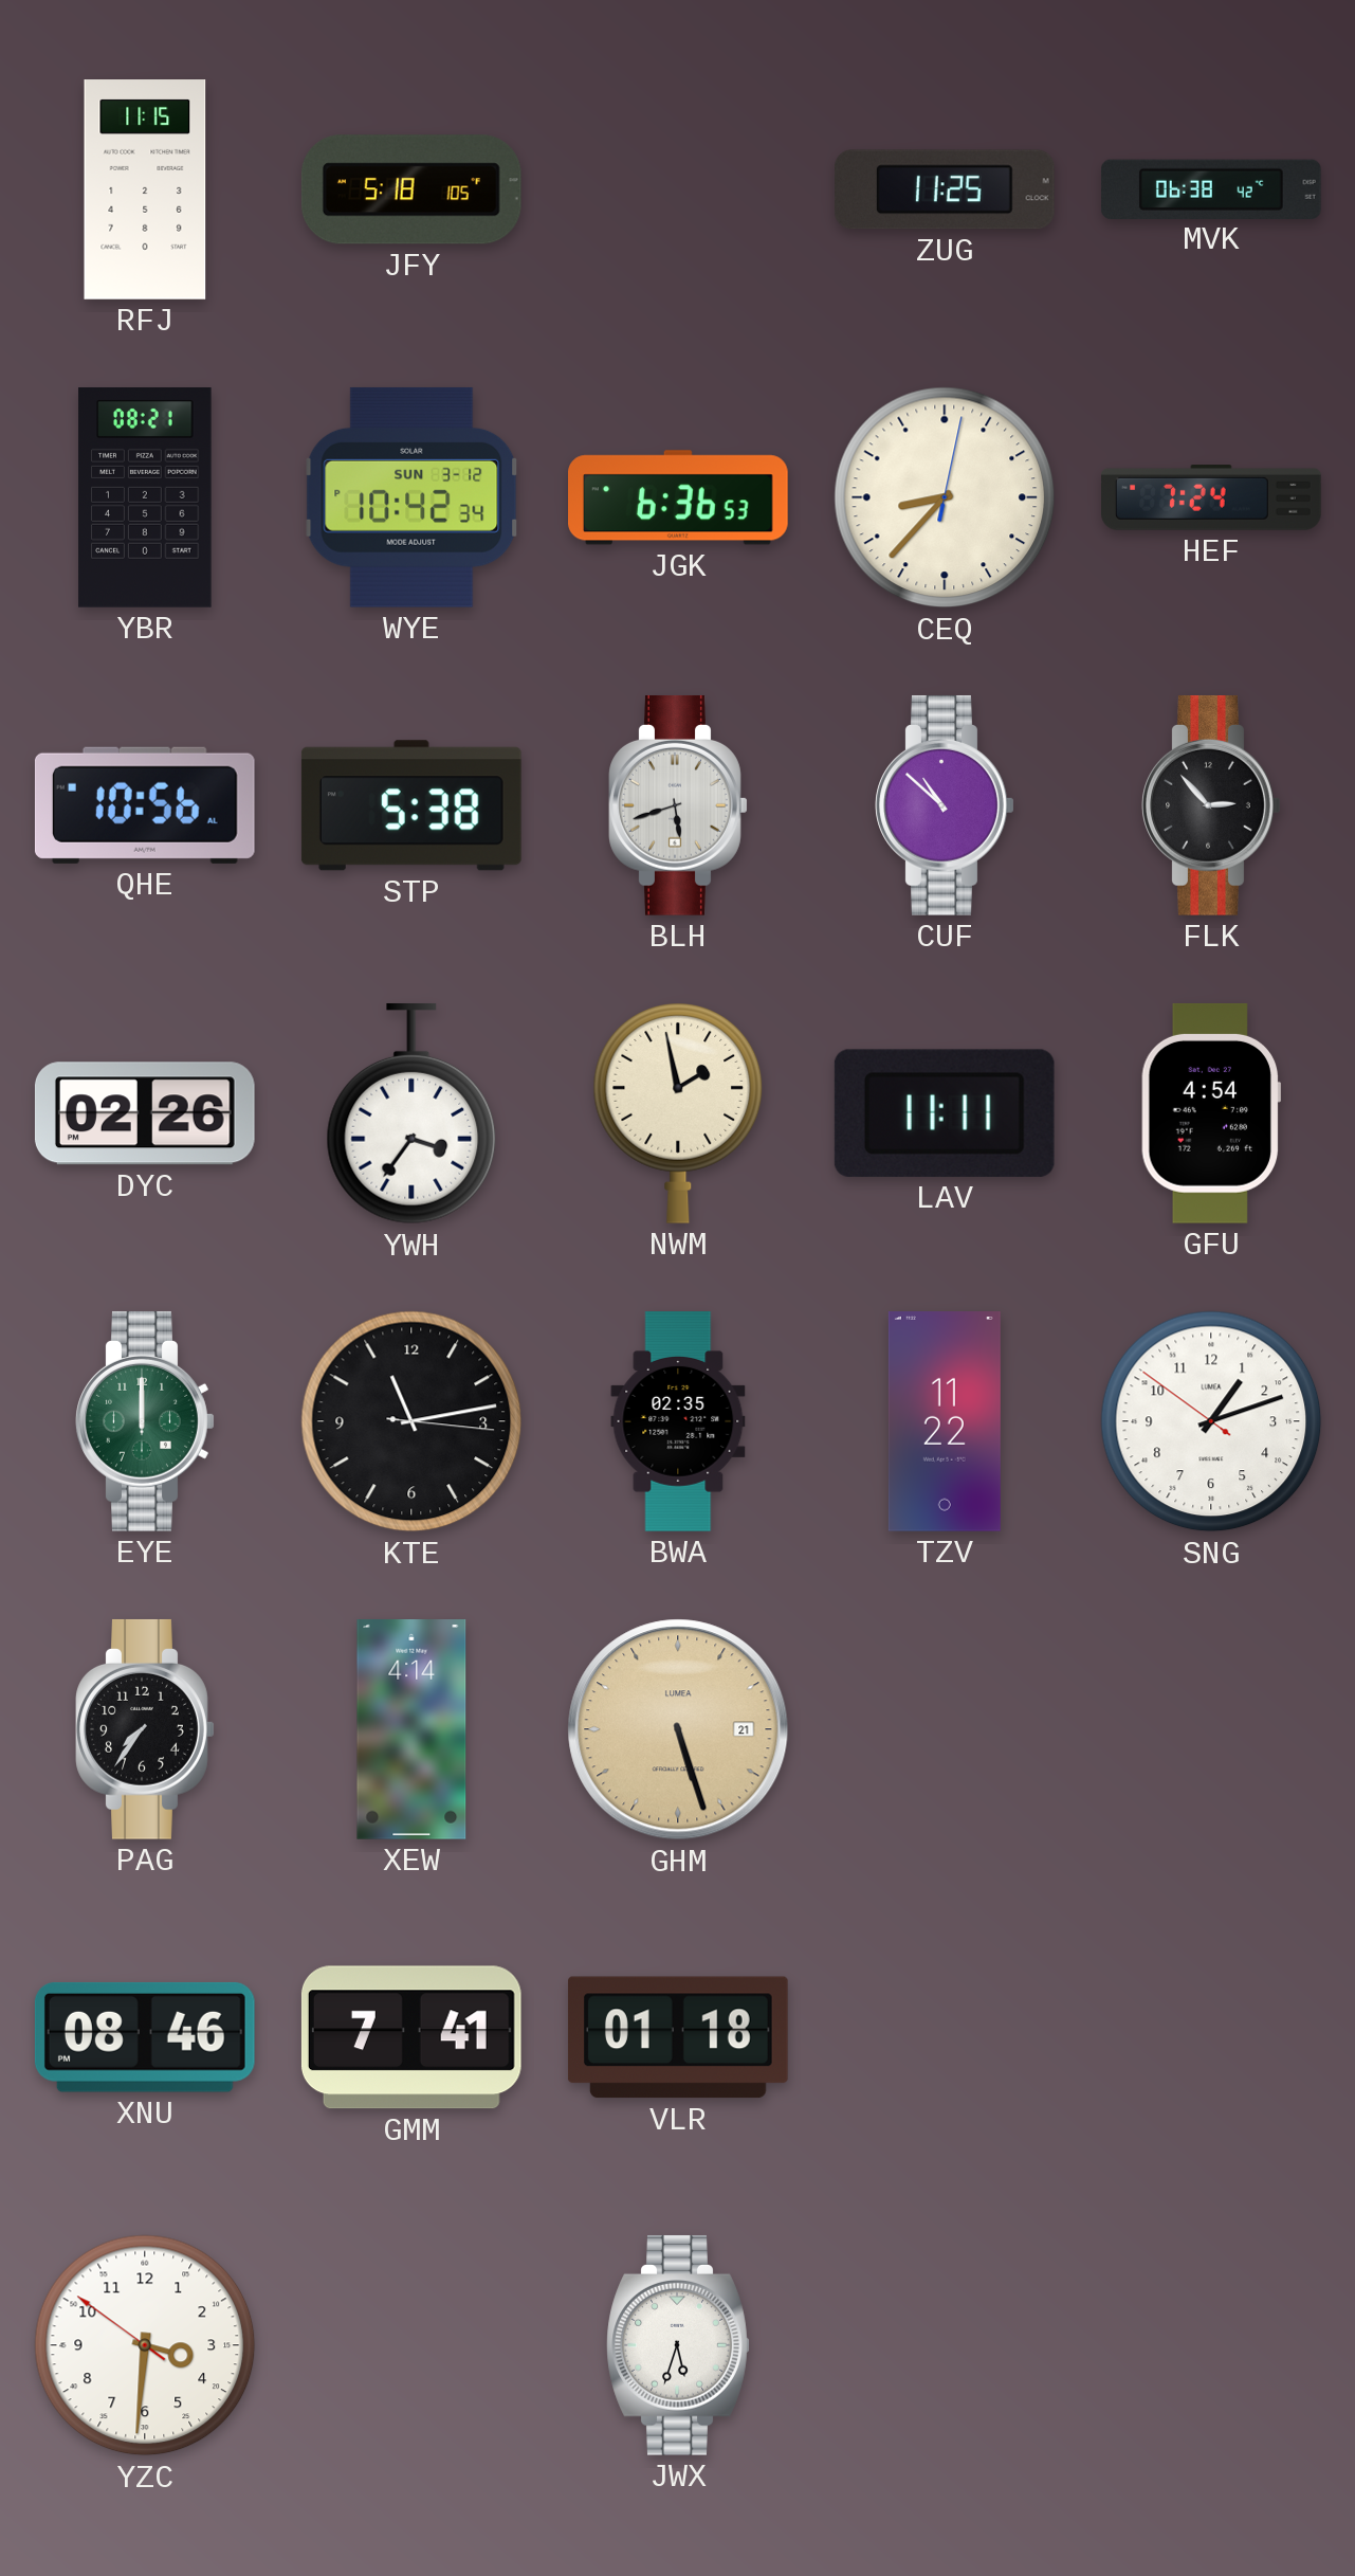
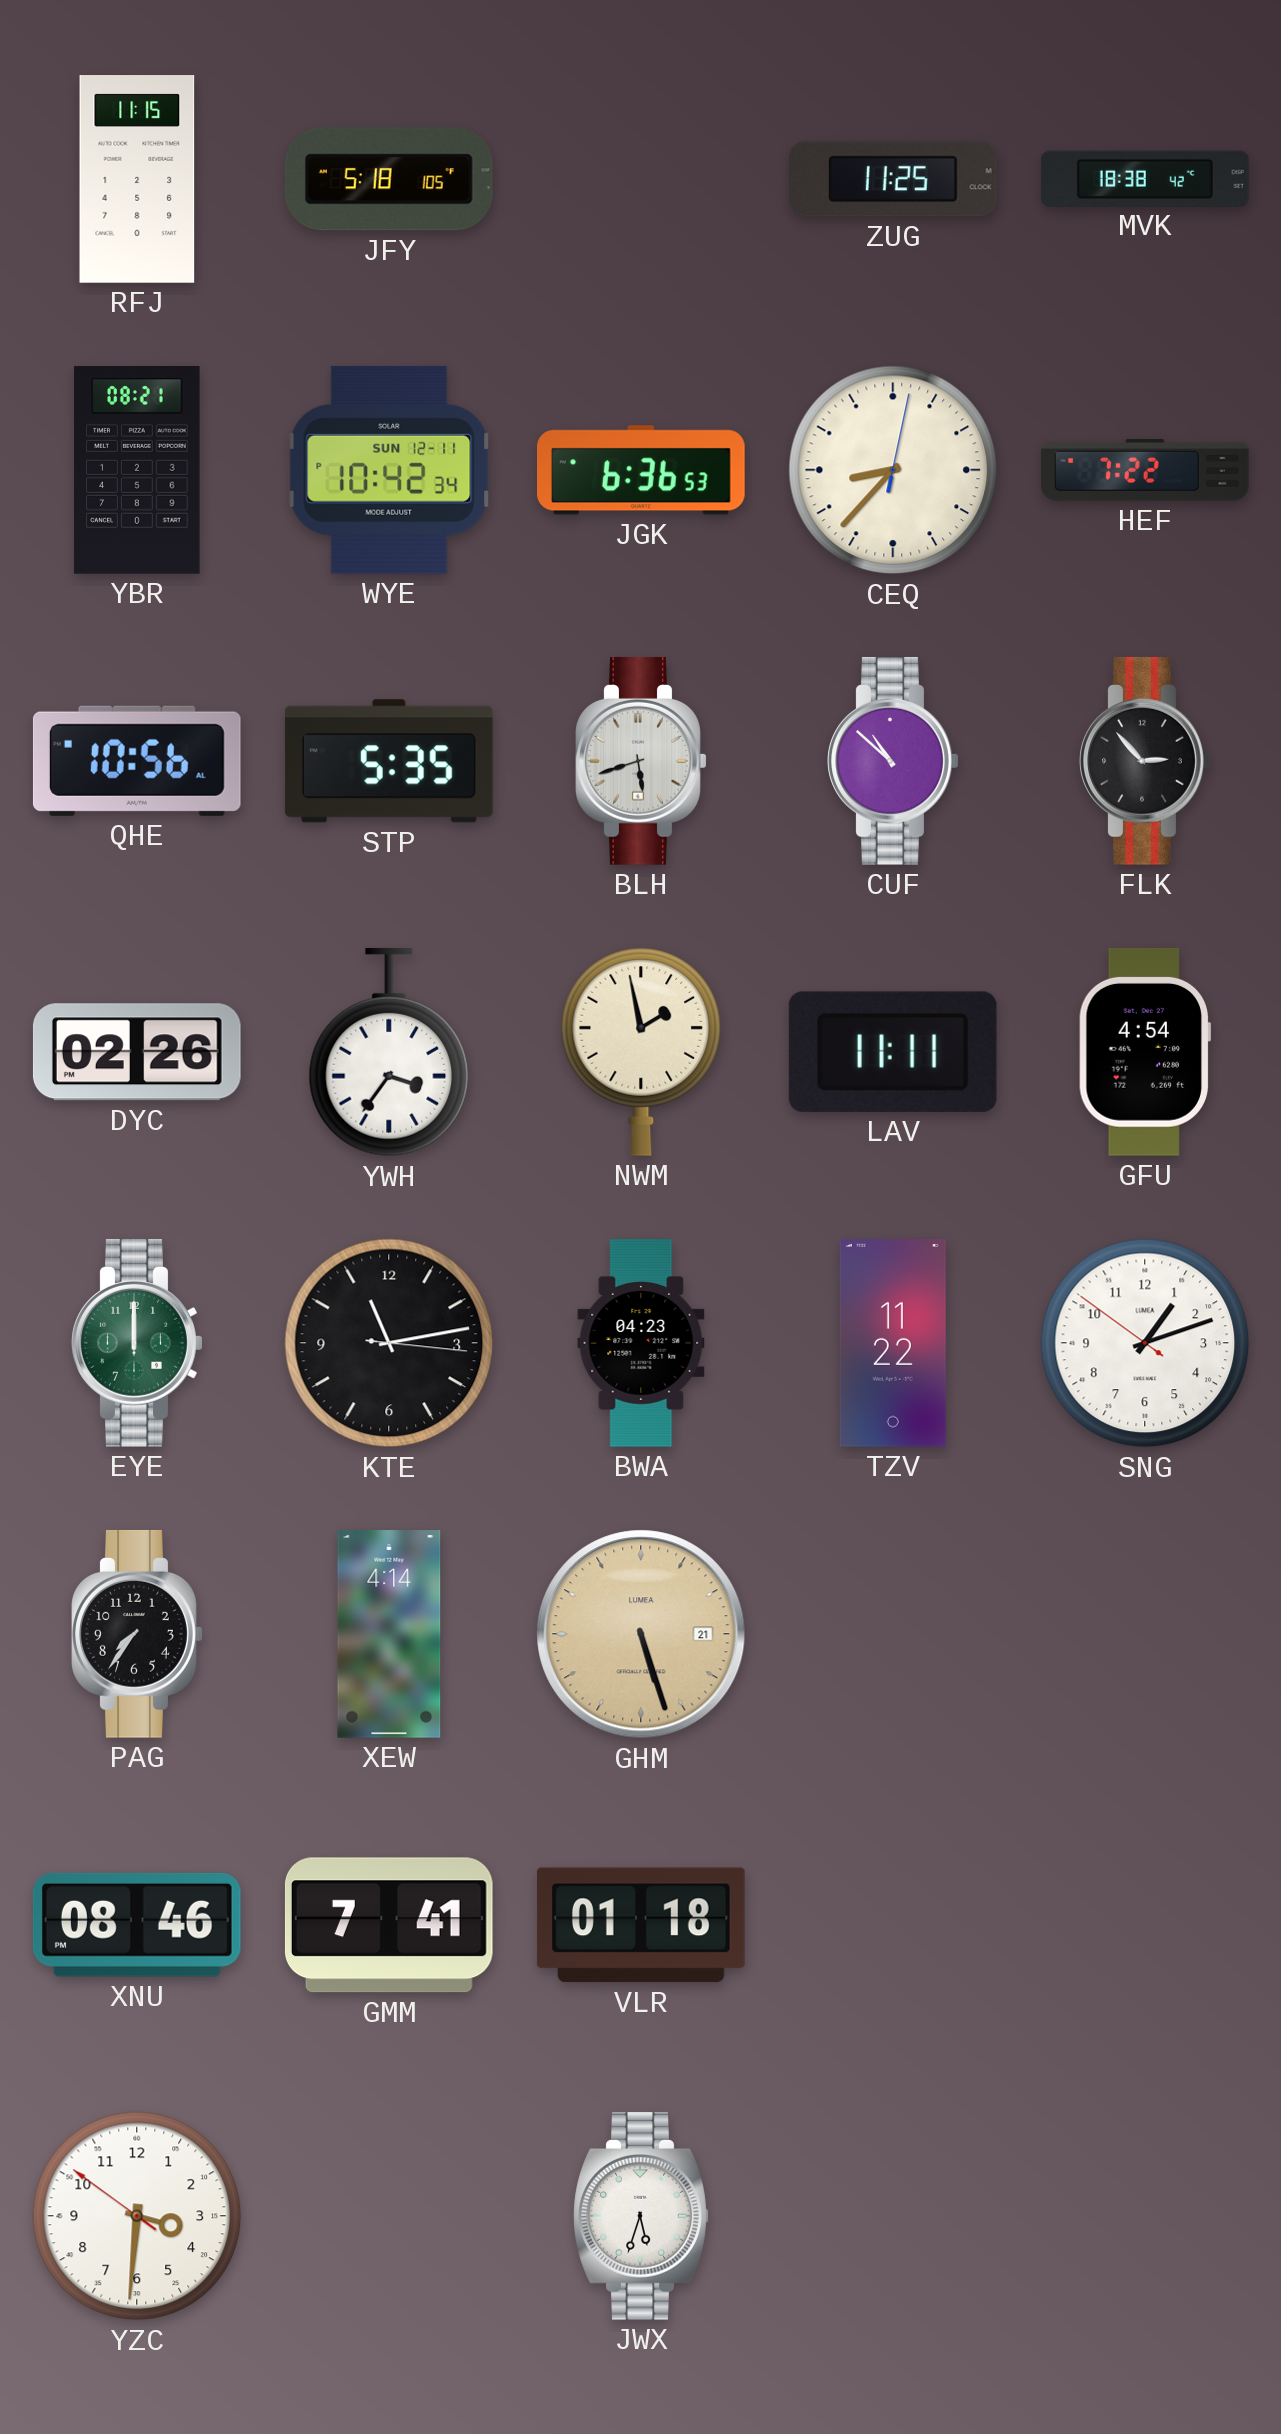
MVK: 06:38 -> 18:38 (1146, 178)
WYE date: SUN 3-12 -> SUN 12-11 (389, 470)
HEF: 7:24 -> 7:22 (1146, 471)
STP: 5:38 -> 5:35 (389, 761)
BWA: 02:35 -> 04:23 (641, 1343)
